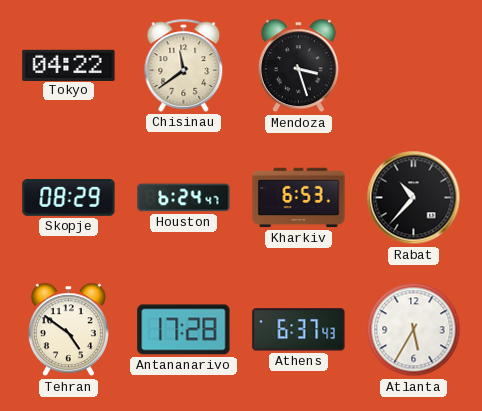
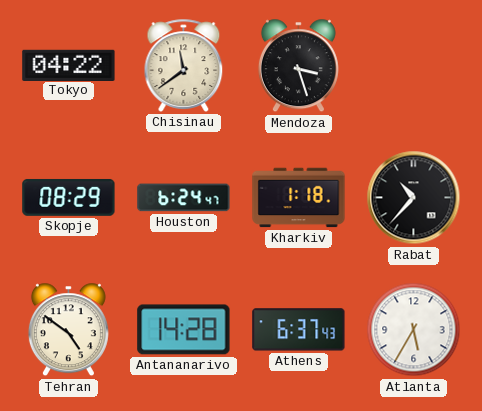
Kharkiv: 6:53 -> 1:18 (299, 198)
Antananarivo: 17:28 -> 14:28 (184, 330)
